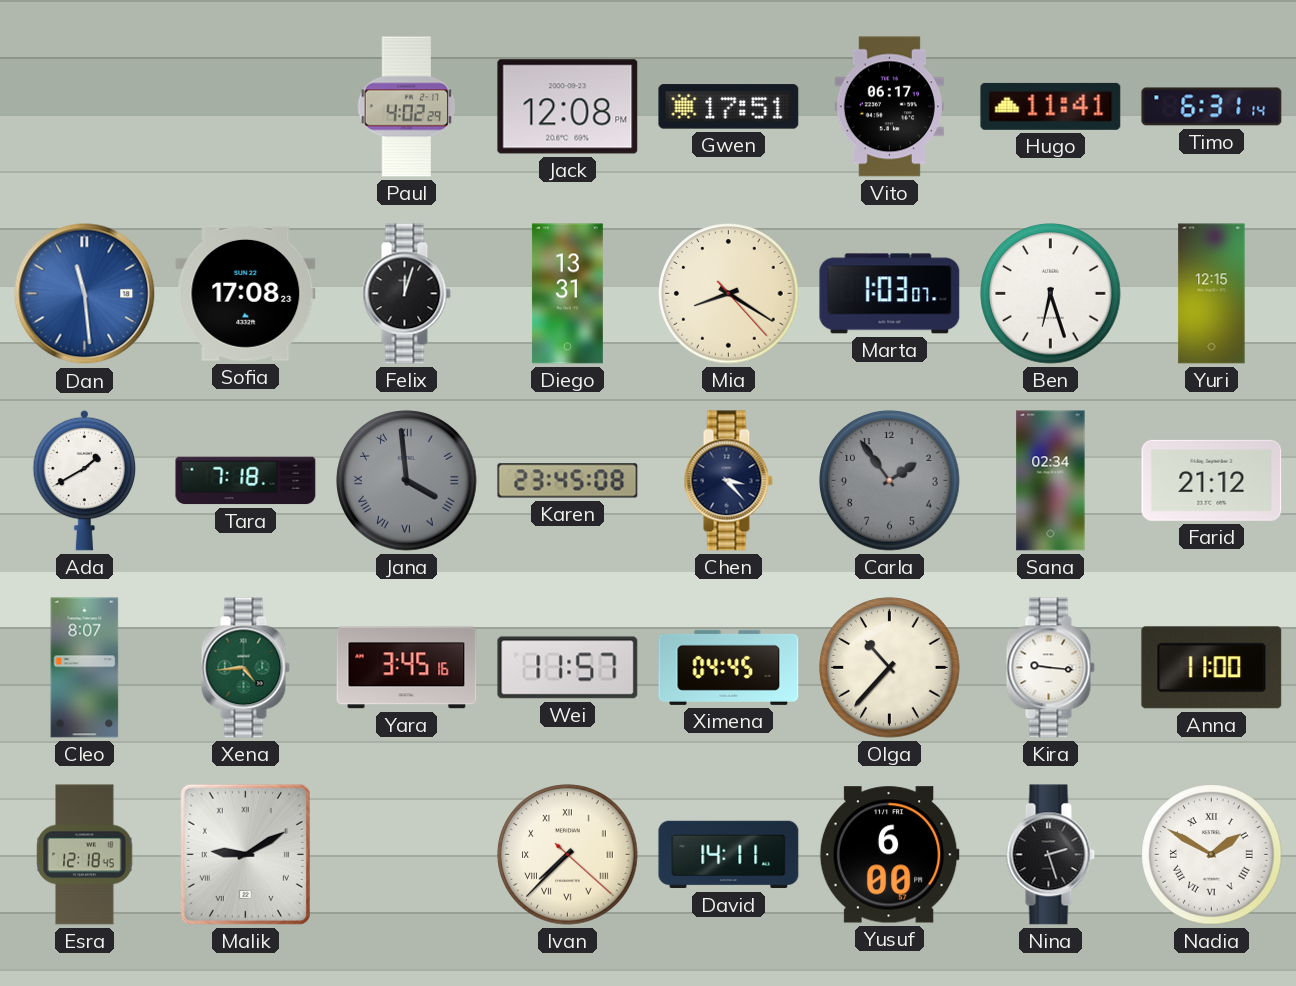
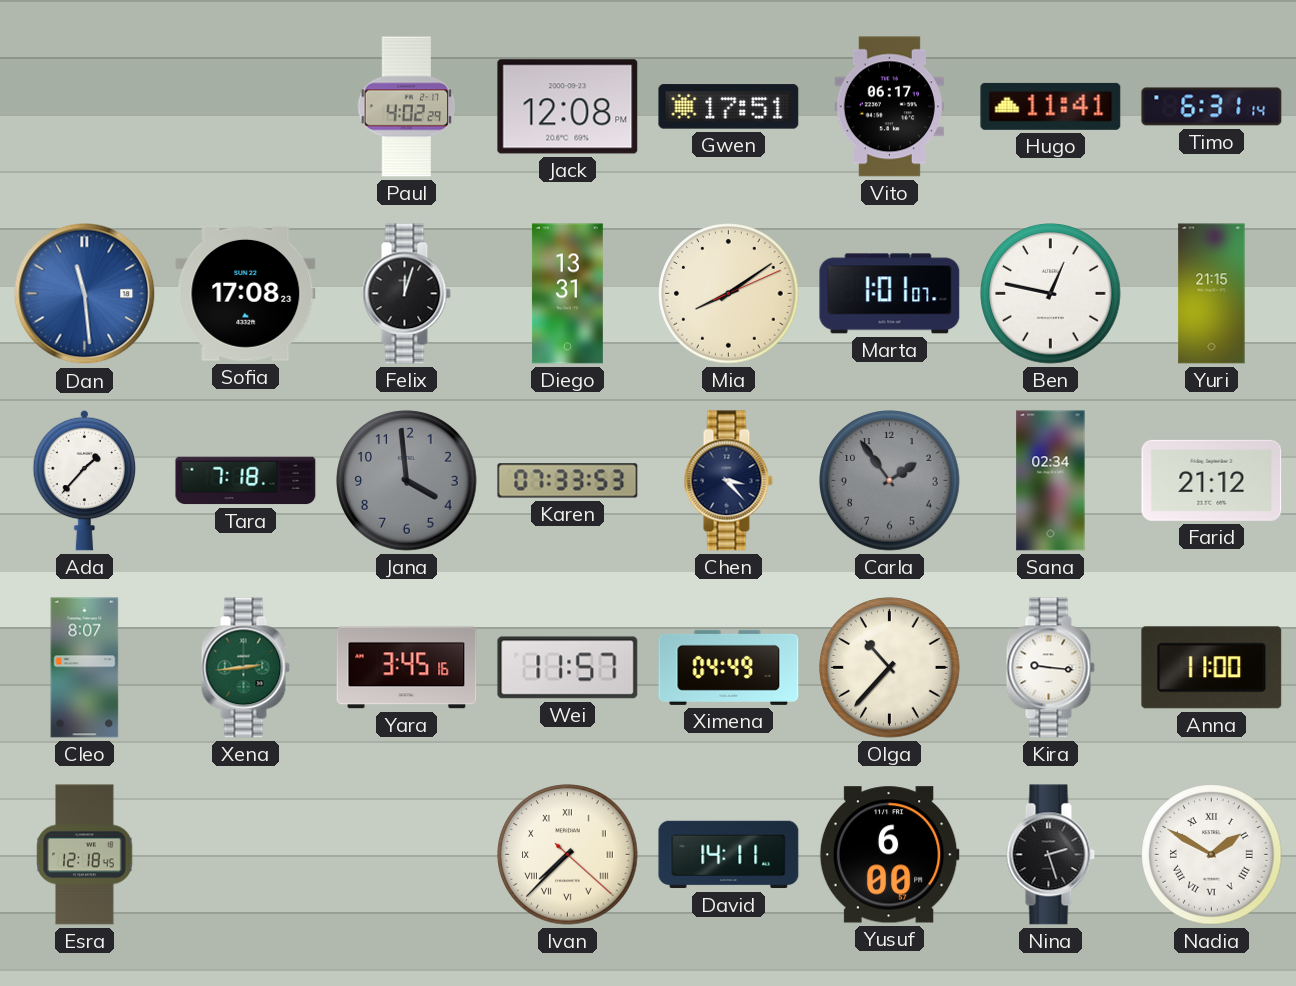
Mia: 8:20 -> 8:09 (729, 294)
Marta: 1:03 -> 1:01 (890, 294)
Ben: 6:27 -> 12:47 (1051, 294)
Yuri: 12:15 -> 21:15 (1212, 294)
Ada: 1:40 -> 1:37 (85, 480)
Jana numerals: Roman -> Arabic (407, 481)
Karen: 23:45 -> 07:33 (568, 481)
Xena: 4:44 -> 2:44 (245, 668)
Ximena: 04:45 -> 04:49 (729, 667)
Malik: 9:10 -> none (245, 854)
